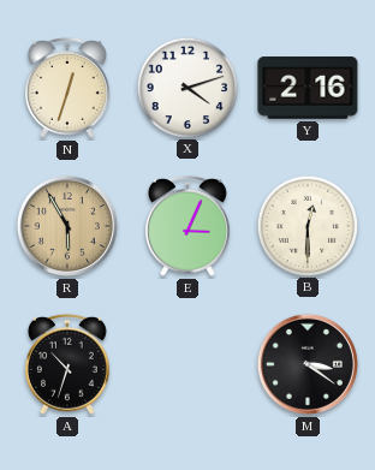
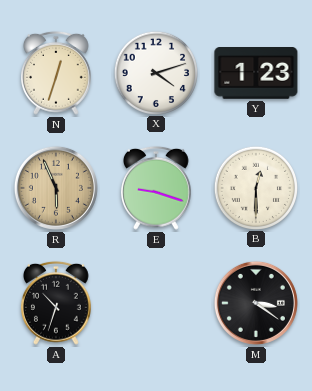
Y: 2:16 -> 1:23 (256, 74)
R: 5:55 -> 5:56 (56, 188)
E: 3:04 -> 9:18 (157, 188)
